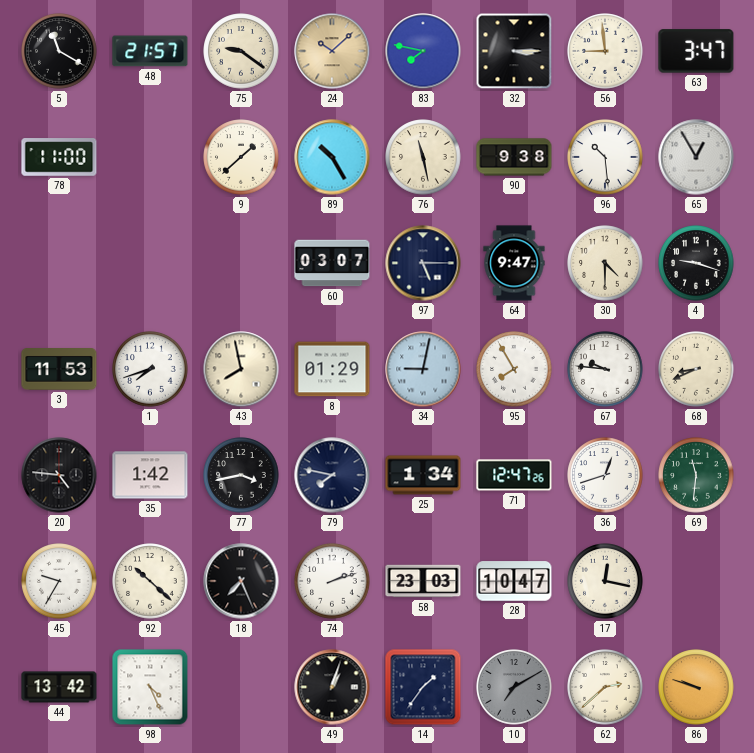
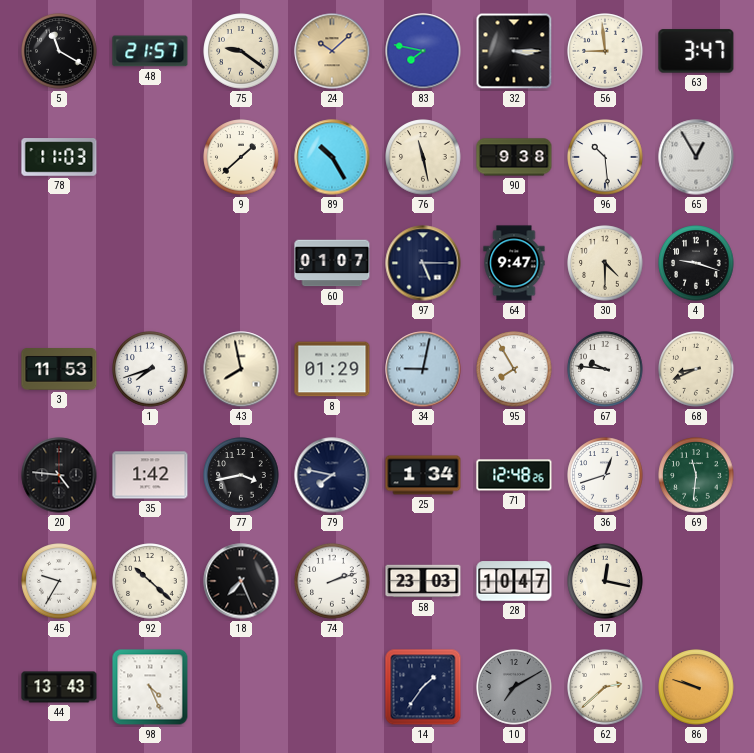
78: 11:00 -> 11:03 (59, 157)
60: 03:07 -> 01:07 (332, 263)
71: 12:47 -> 12:48 (514, 475)
44: 13:42 -> 13:43 (59, 687)
49: 1:03 -> none (332, 687)
